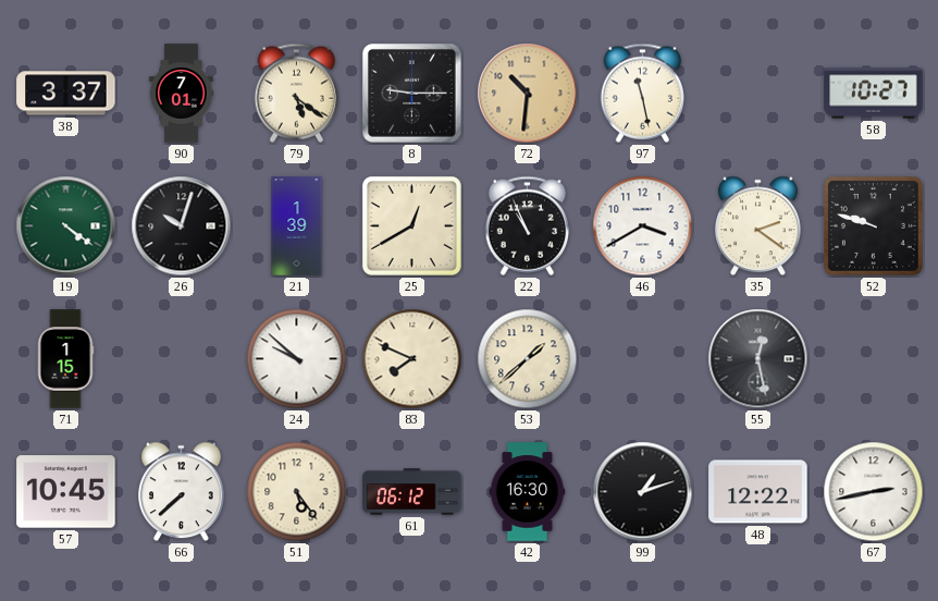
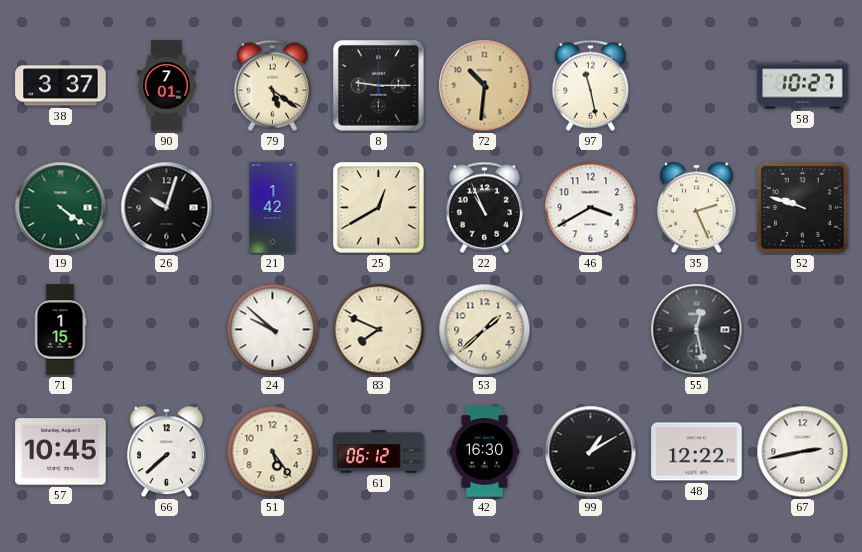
21: 1:39 -> 1:42 (273, 208)
35: 2:21 -> 2:26 (697, 208)
99: 1:12 -> 1:10 (591, 452)
